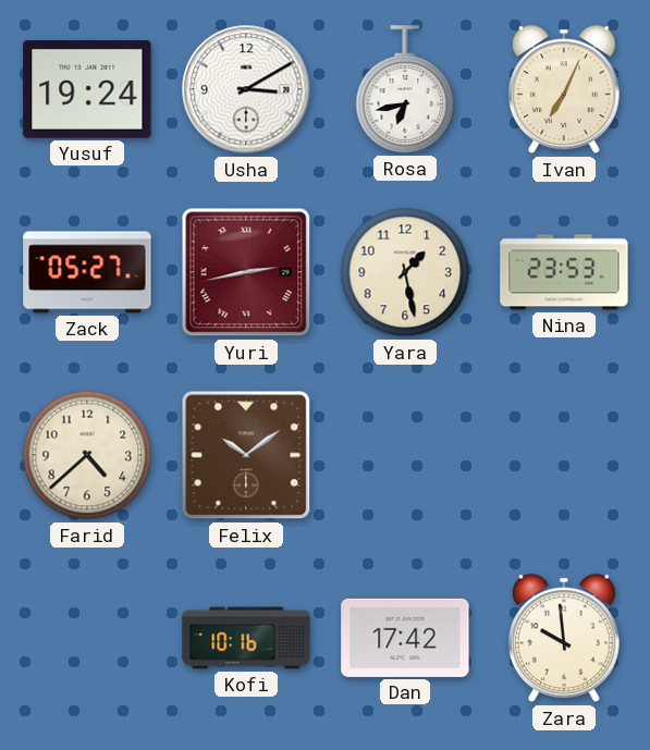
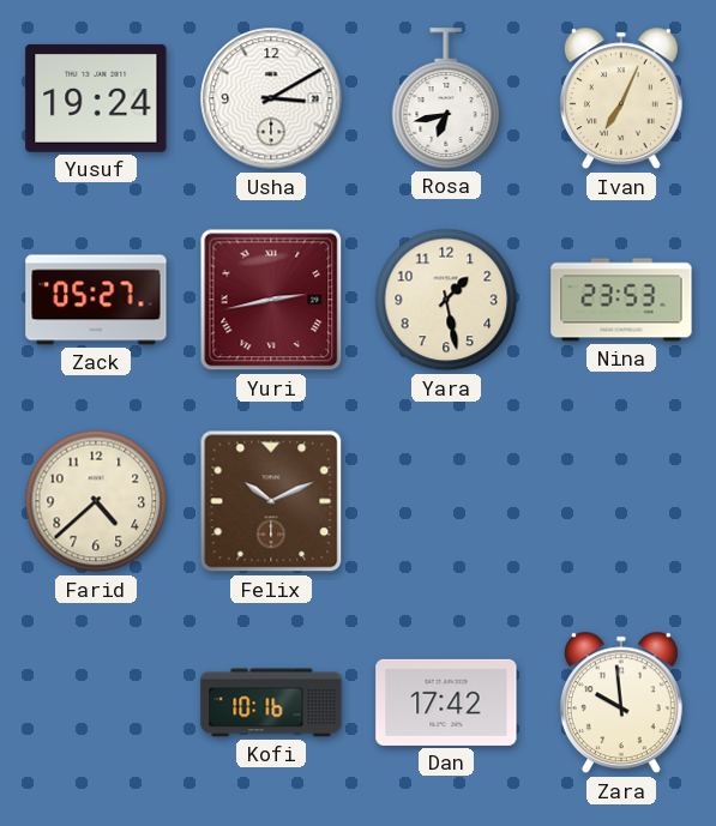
Felix: 10:09 -> 10:11 (271, 501)
